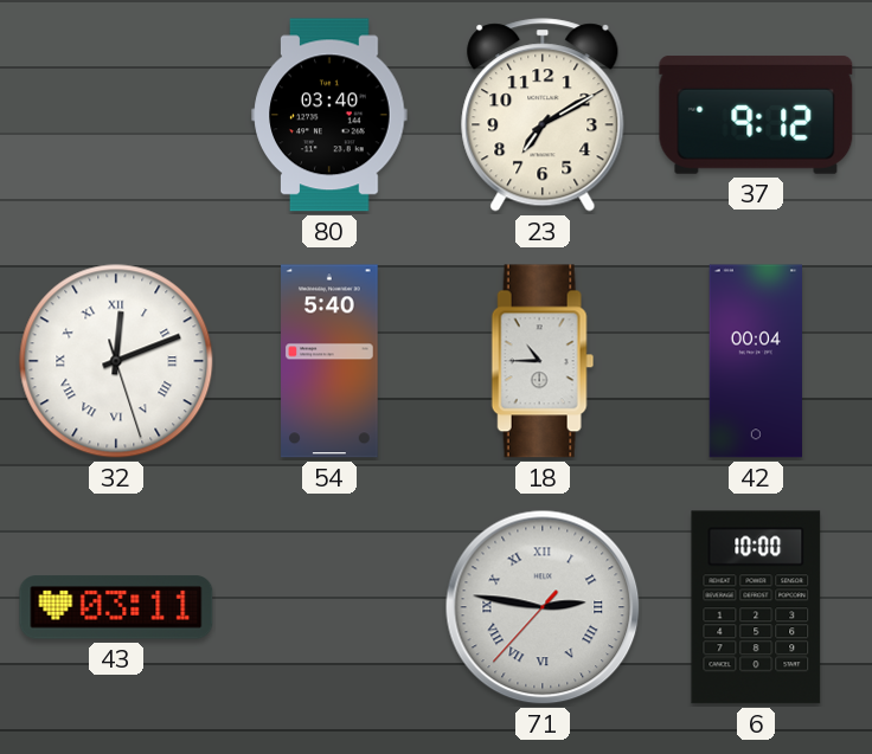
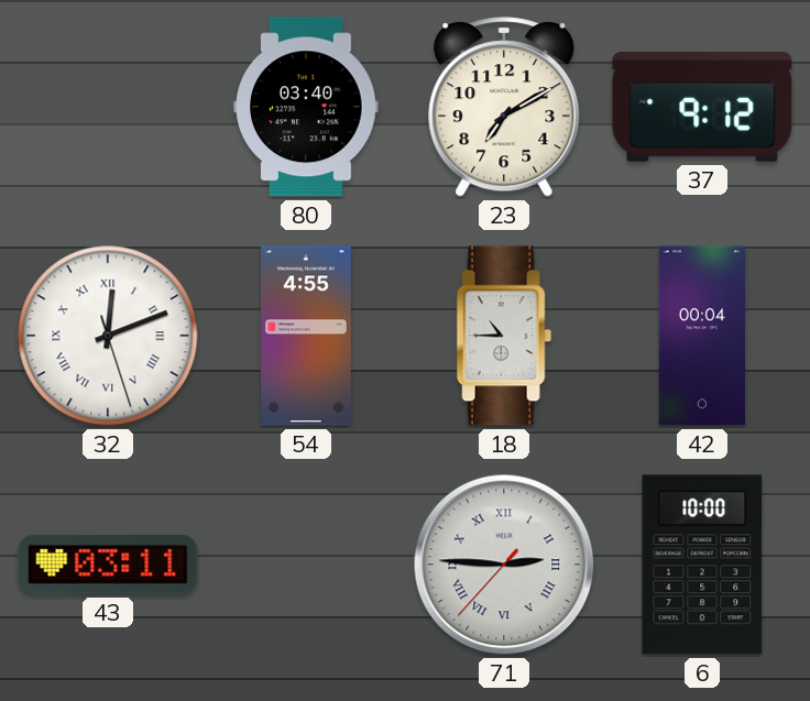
54: 5:40 -> 4:55 (306, 336)
71: 2:46 -> 2:45 (504, 565)
